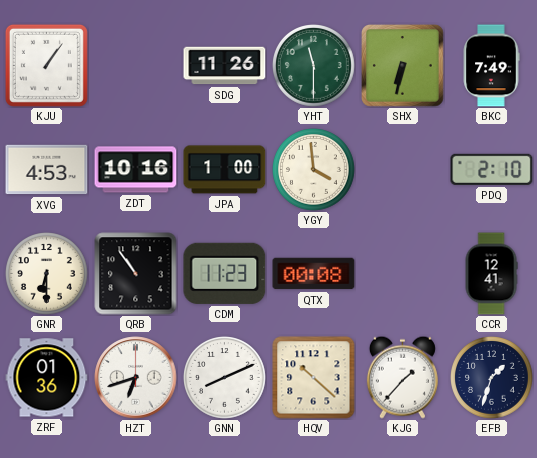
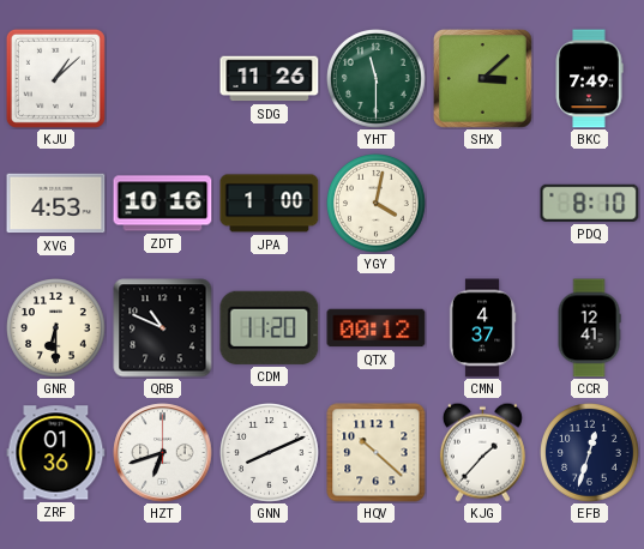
KJU: 1:06 -> 1:08 (55, 78)
SHX: 6:32 -> 3:08 (483, 79)
YGY: 3:59 -> 4:02 (377, 204)
PDQ: 2:10 -> 8:10 (590, 203)
QRB: 10:54 -> 10:49 (163, 328)
CDM: 11:23 -> 11:20 (270, 327)
QTX: 00:08 -> 00:12 (377, 328)
CMN: none -> 4:37 (482, 328)
EFB: 1:33 -> 12:33 (590, 453)
